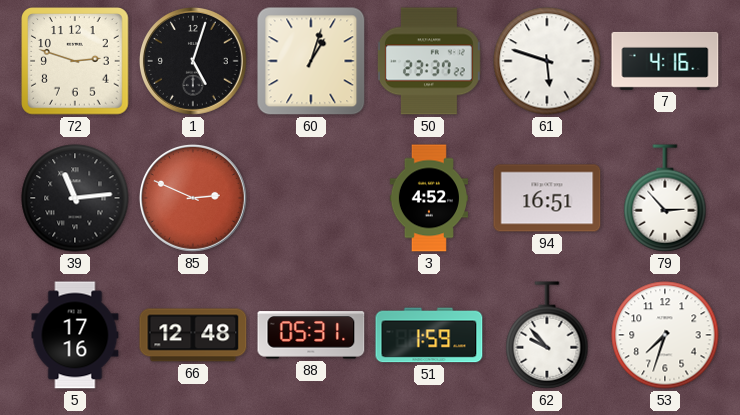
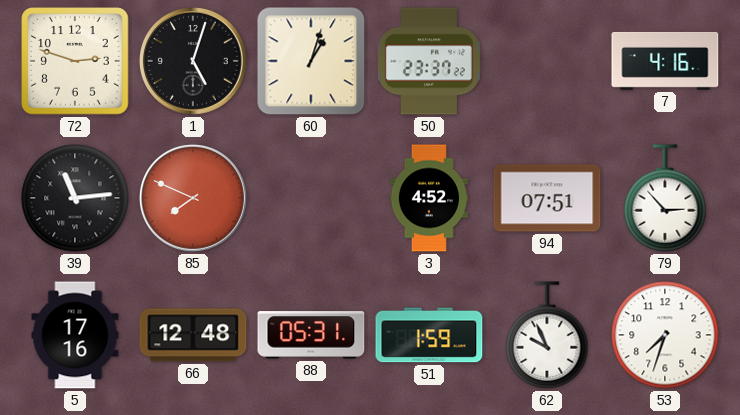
61: 5:48 -> none (547, 61)
85: 2:49 -> 7:49 (193, 198)
94: 16:51 -> 07:51 (547, 198)
62: 9:53 -> 9:56 (547, 335)
